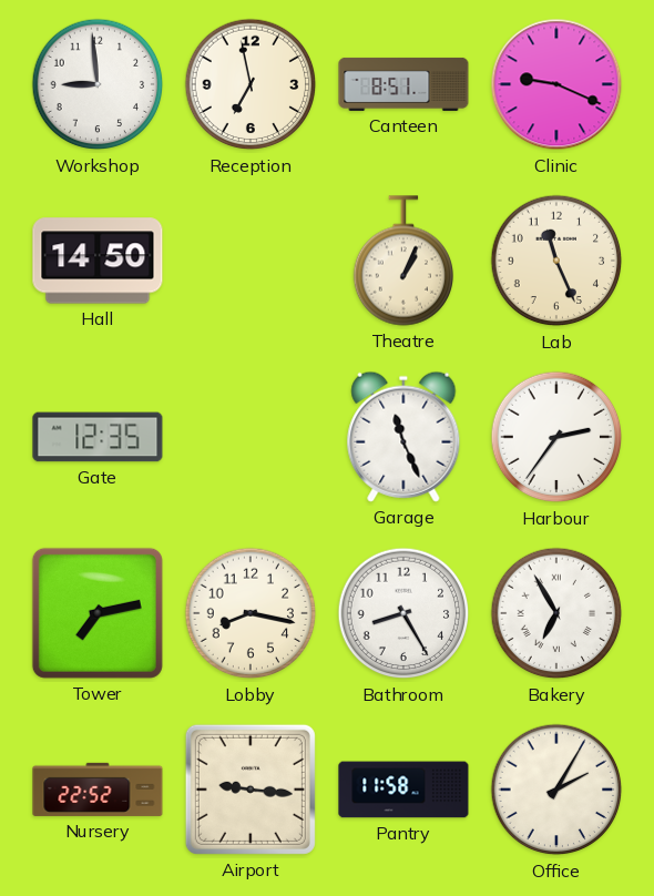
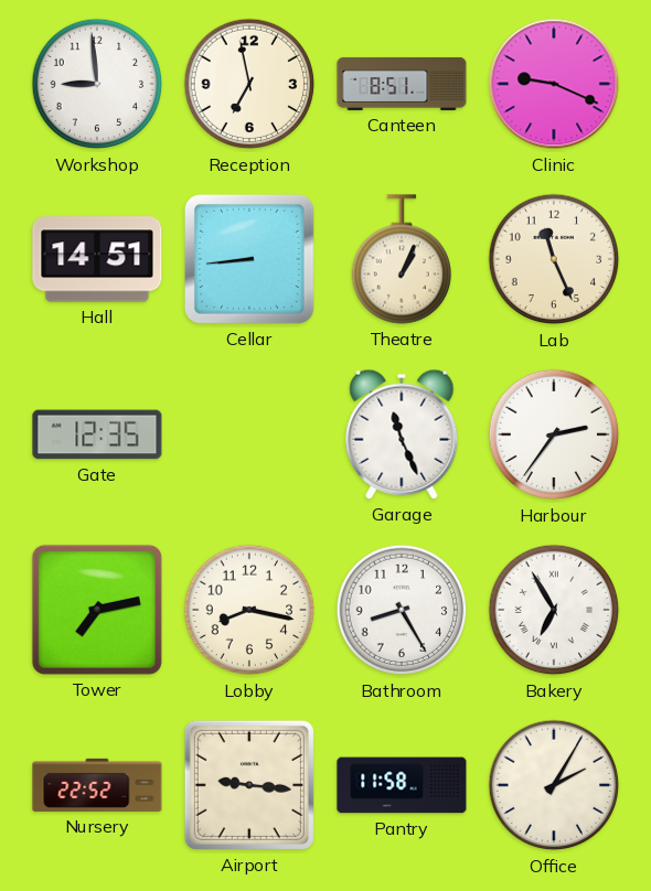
Hall: 14:50 -> 14:51 (97, 259)
Cellar: none -> 8:44 (249, 259)
